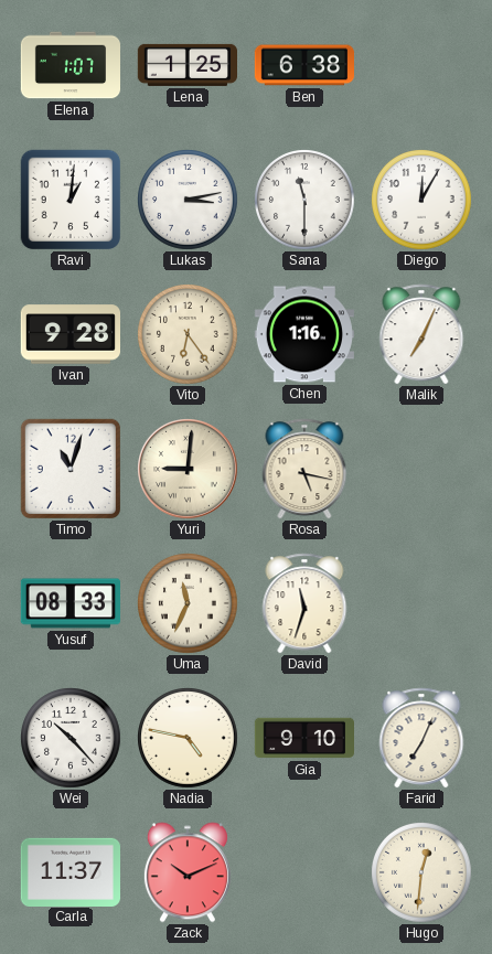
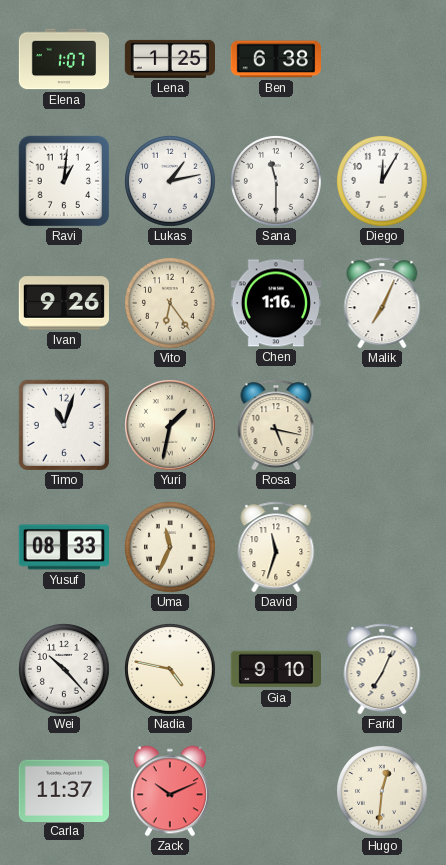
Lukas: 3:13 -> 1:13 (171, 182)
Ivan: 9:28 -> 9:26 (63, 303)
Yuri: 9:01 -> 1:32 (171, 426)
